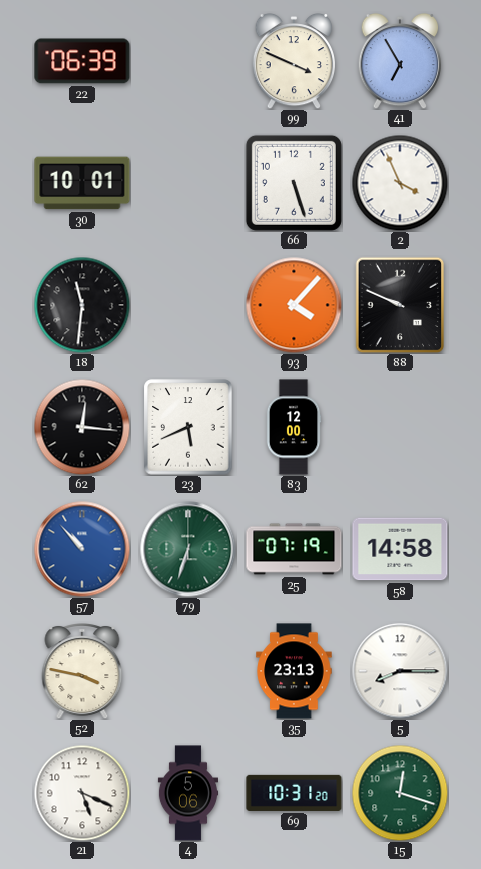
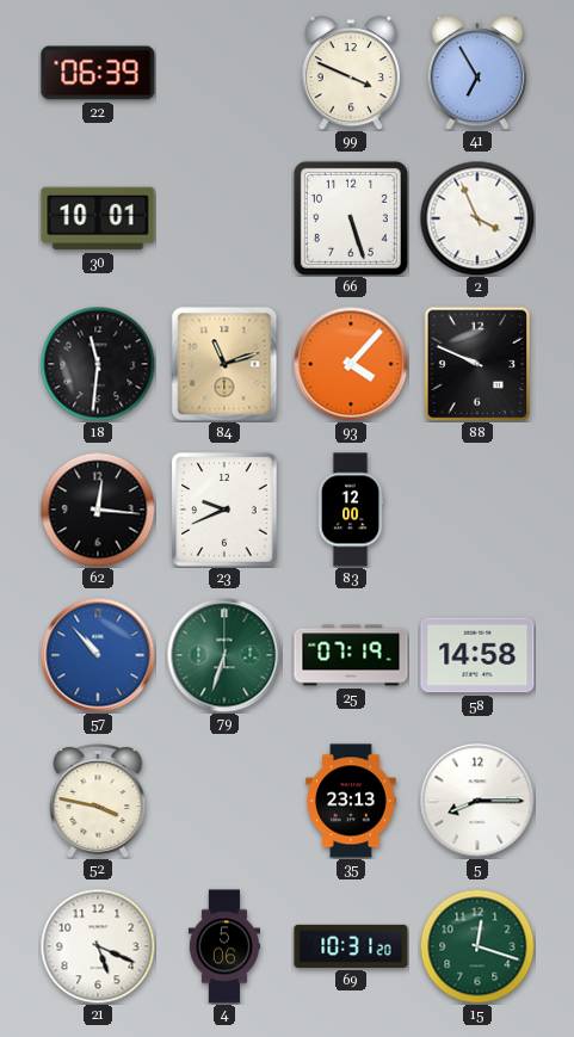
84: none -> 11:12 (224, 364)
23: 5:41 -> 9:41 (224, 510)
